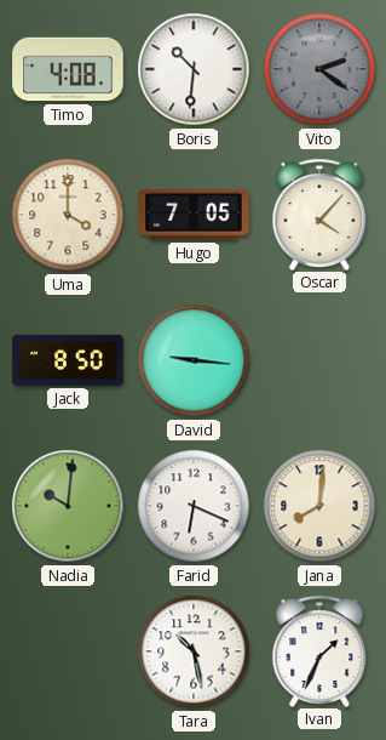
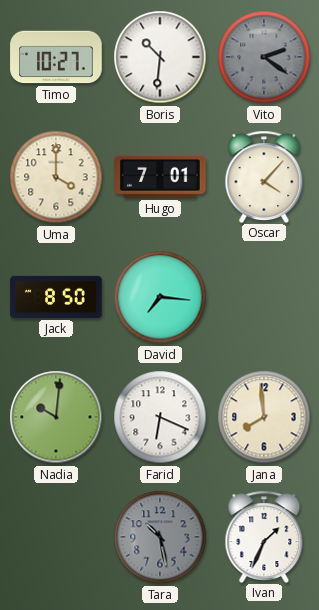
Timo: 4:08 -> 10:27 (56, 57)
Hugo: 7:05 -> 7:01 (160, 177)
David: 9:16 -> 7:16 (160, 297)
Jana: 8:01 -> 7:59 (264, 417)
Tara dial: white -> grey (160, 537)
